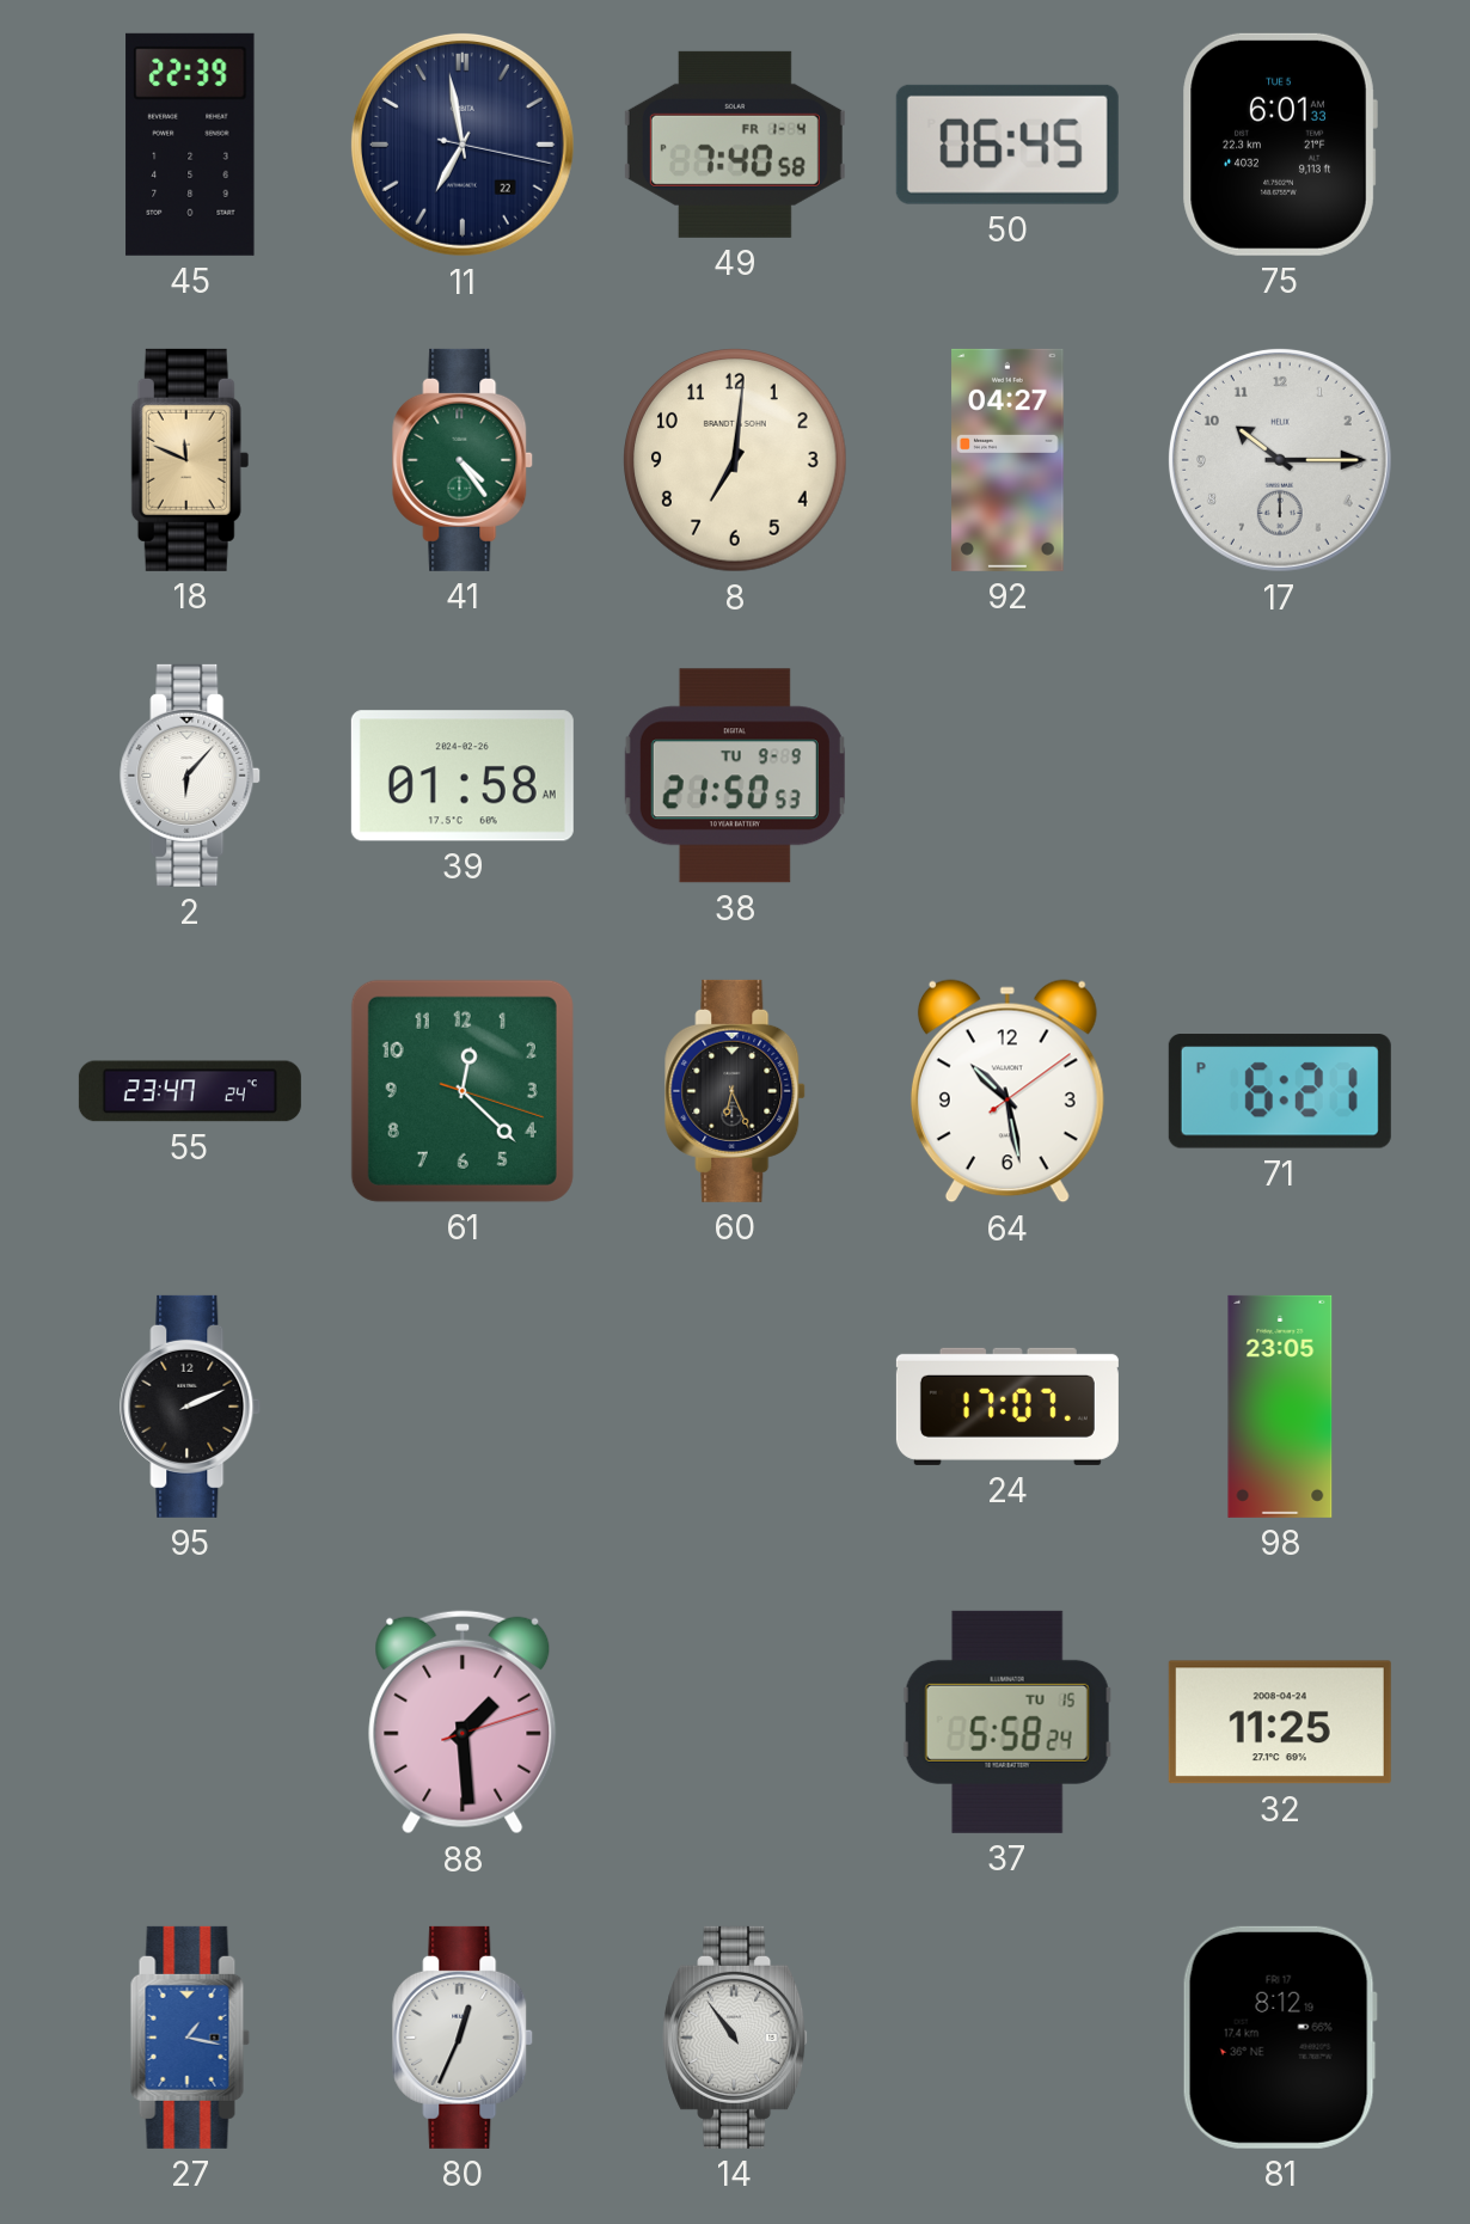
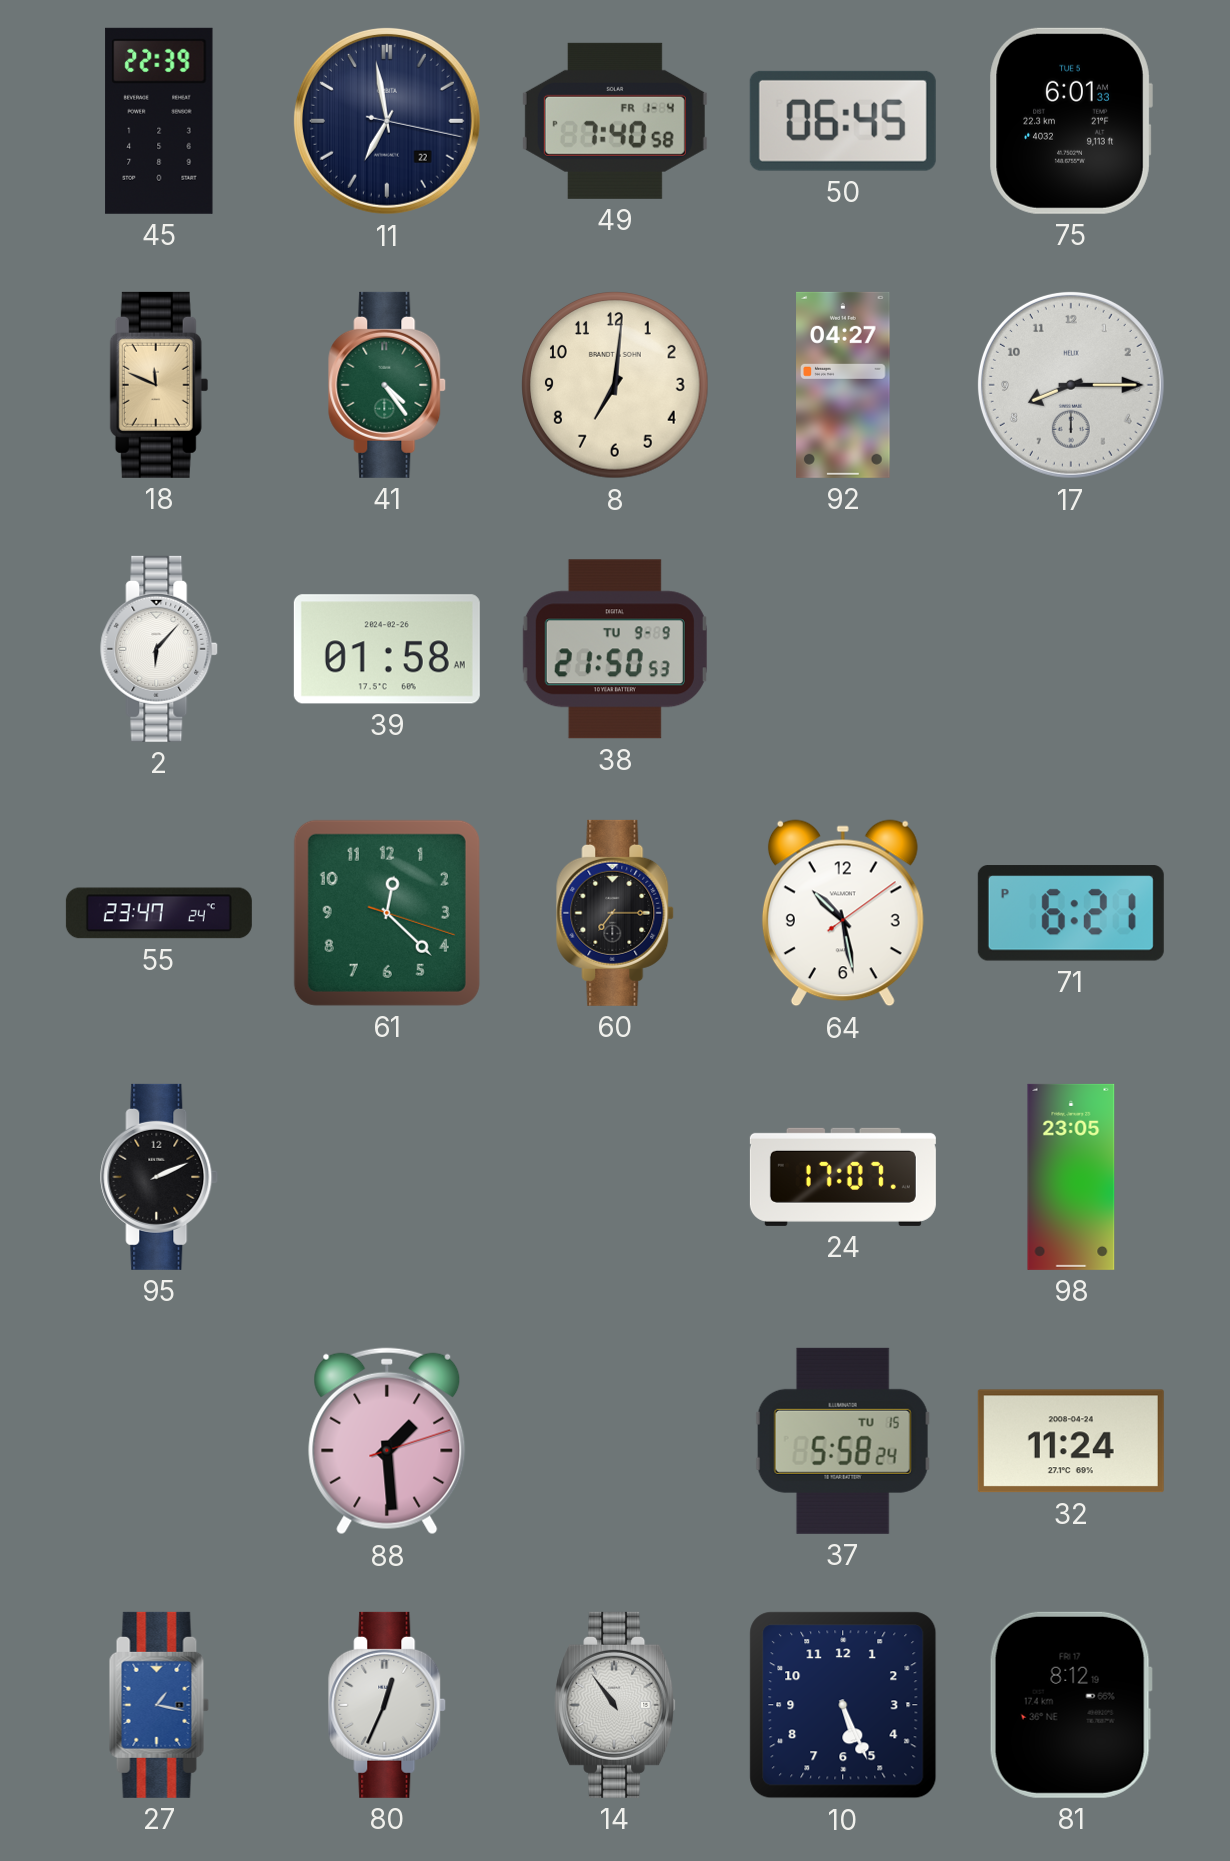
17: 10:15 -> 8:15 (1071, 385)
60: 6:26 -> 7:15 (616, 913)
32: 11:25 -> 11:24 (1071, 1441)
10: none -> 5:26 (843, 1705)
